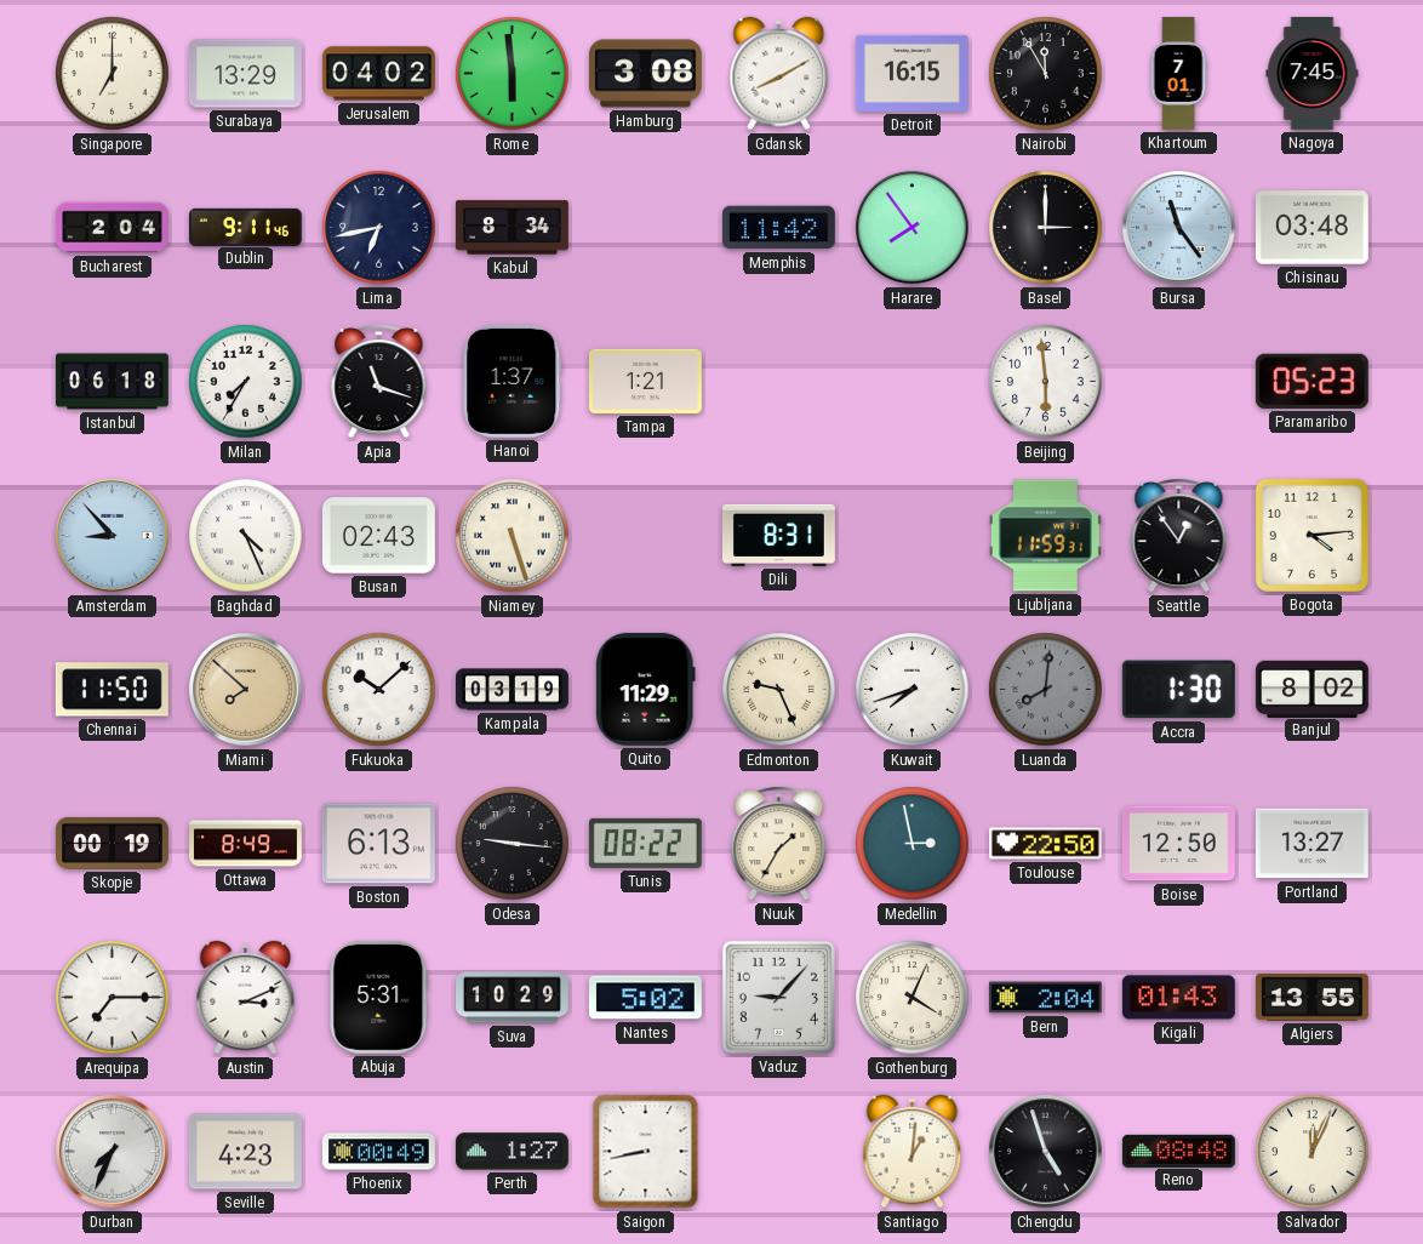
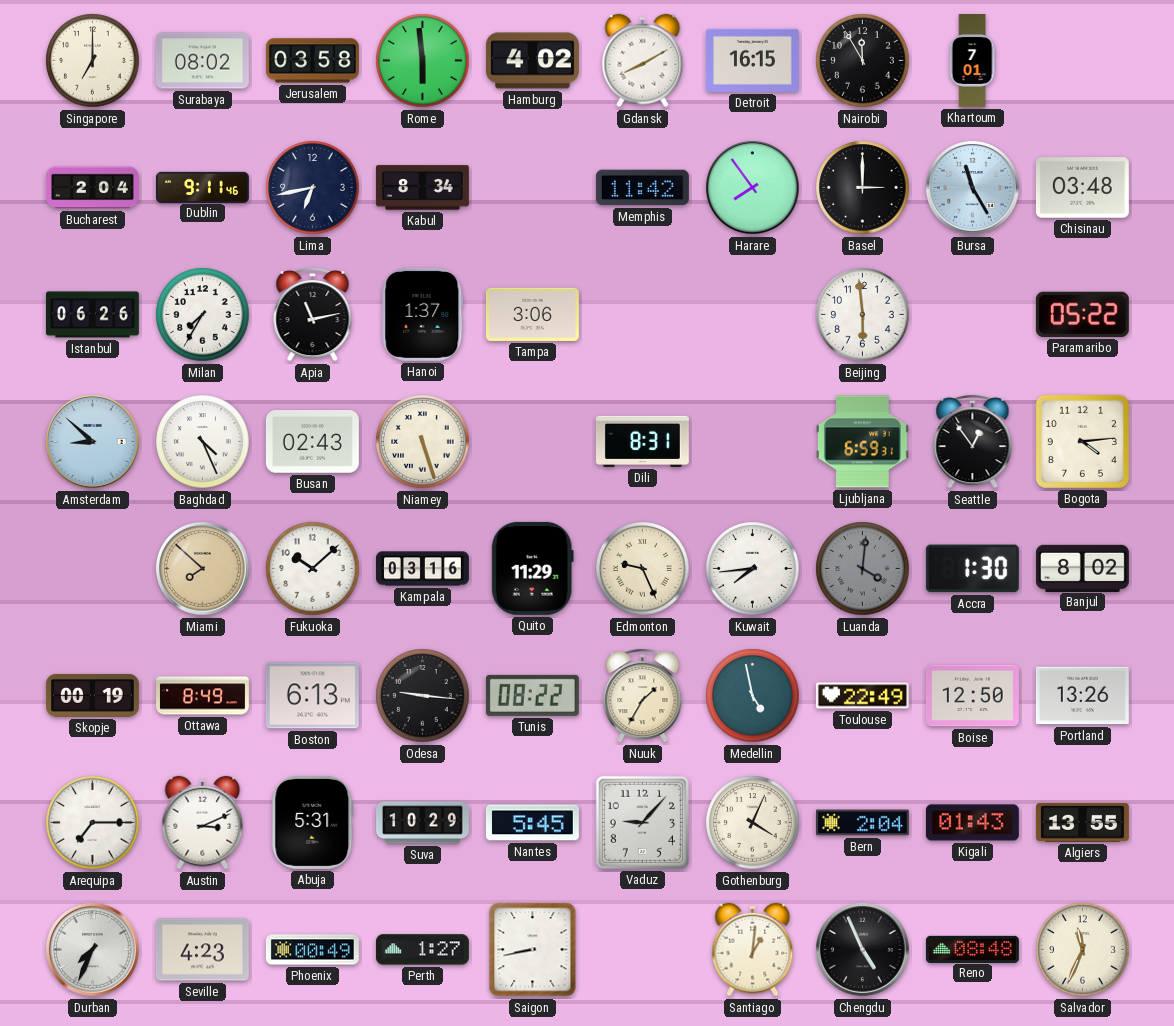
Surabaya: 13:29 -> 08:02 (202, 61)
Jerusalem: 04:02 -> 03:58 (312, 61)
Hamburg: 3:08 -> 4:02 (532, 61)
Nagoya: 7:45 -> none (1313, 73)
Bursa: 11:24 -> 11:25 (973, 188)
Istanbul: 06:18 -> 06:26 (92, 315)
Apia: 11:18 -> 11:13 (313, 314)
Tampa: 1:21 -> 3:06 (532, 314)
Paramaribo: 05:23 -> 05:22 (1082, 314)
Amsterdam: 8:53 -> 8:52 (93, 442)
Ljubljana: 11:59 -> 6:59 (862, 442)
Chennai: 11:50 -> none (112, 690)
Kampala: 03:19 -> 03:16 (423, 569)
Kuwait: 7:42 -> 7:44 (753, 569)
Luanda: 8:01 -> 4:01 (863, 569)
Medellin: 2:58 -> 4:58 (753, 696)
Toulouse: 22:50 -> 22:49 (862, 696)
Portland: 13:27 -> 13:26 (1082, 696)
Nantes: 5:02 -> 5:45 (532, 823)
Chengdu: 4:57 -> 4:56 (863, 950)
Salvador: 12:04 -> 11:34 (1083, 950)
